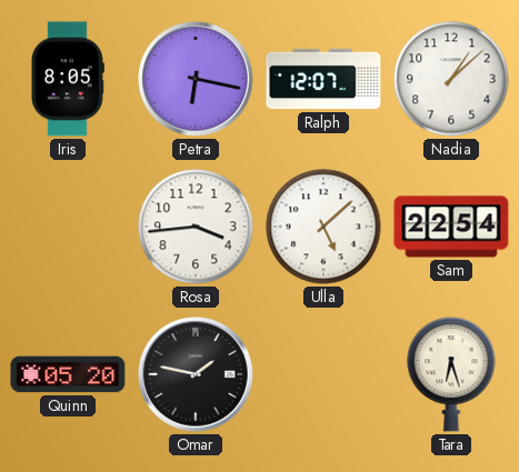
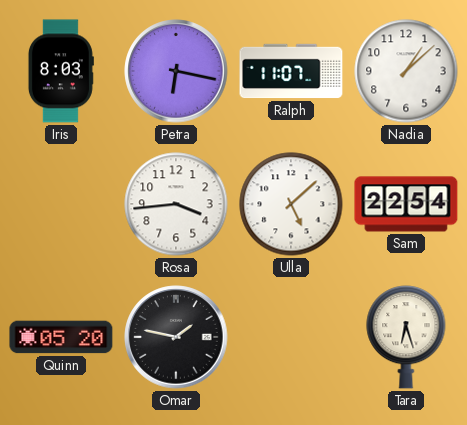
Iris: 8:05 -> 8:03 (61, 71)
Ralph: 12:07 -> 11:07 (291, 71)
